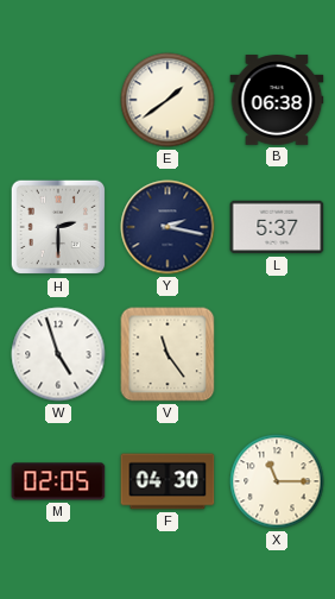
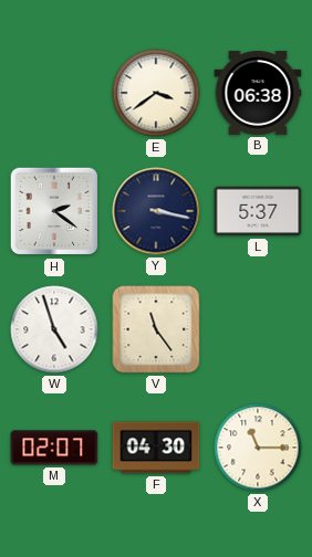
E: 1:39 -> 3:39 (156, 93)
H: 2:30 -> 2:21 (54, 211)
Y: 2:17 -> 3:17 (156, 211)
M: 02:05 -> 02:07 (54, 448)
